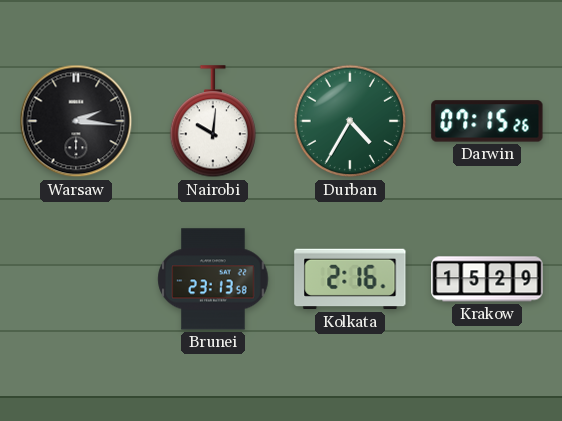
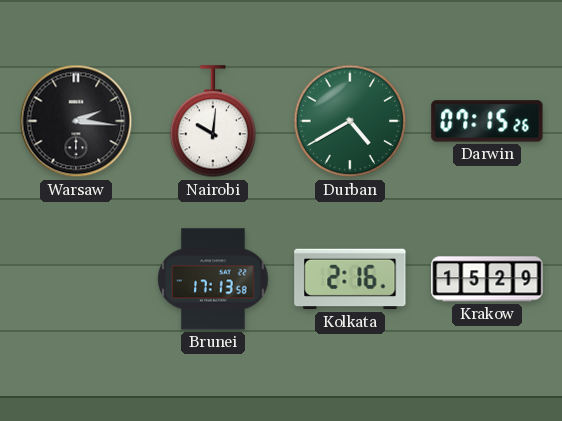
Durban: 4:35 -> 4:40 (350, 121)
Brunei: 23:13 -> 17:13 (213, 279)
